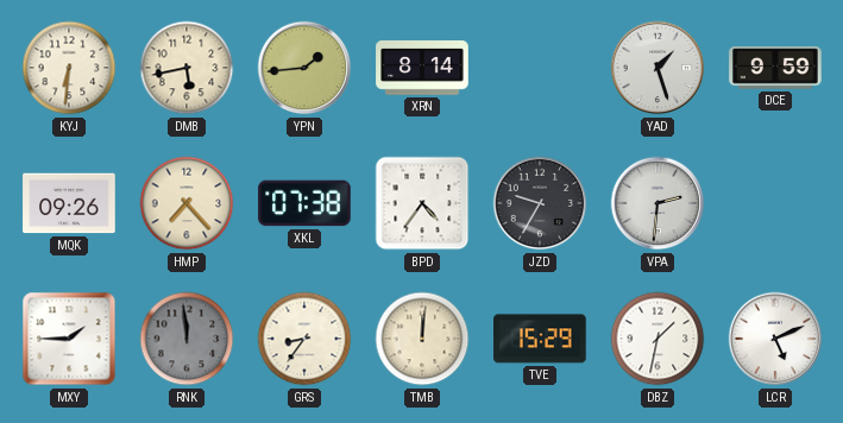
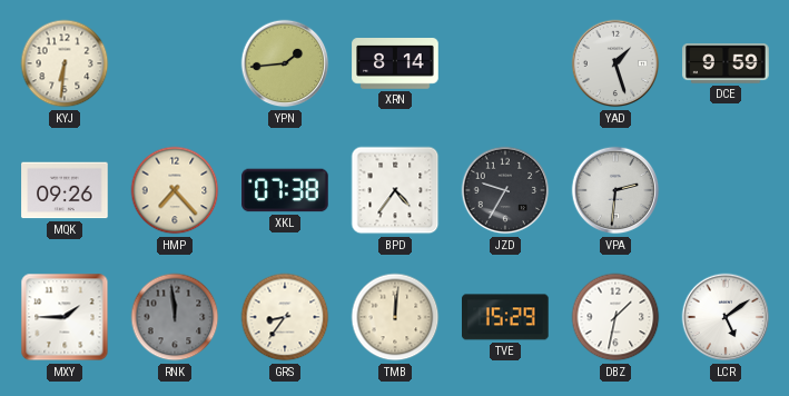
DMB: 5:43 -> none (187, 68)
LCR: 5:11 -> 5:09 (726, 317)
